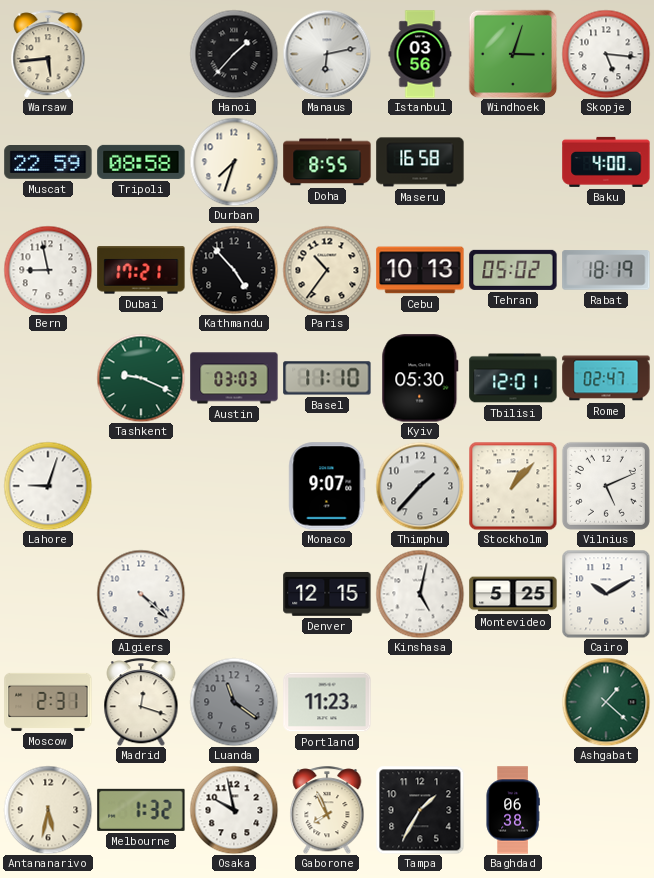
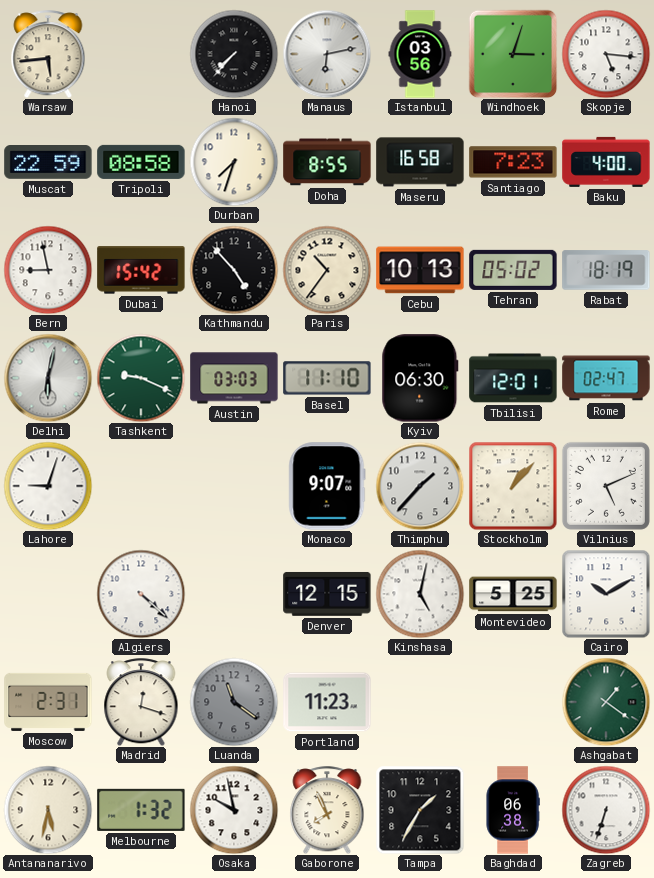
Hanoi: 1:37 -> 7:37 (234, 54)
Santiago: none -> 7:23 (513, 162)
Dubai: 17:21 -> 15:42 (141, 270)
Delhi: none -> 6:02 (48, 378)
Kyiv: 05:30 -> 06:30 (420, 378)
Ashgabat: 1:22 -> 1:21 (606, 702)
Zagreb: none -> 6:33 (606, 810)
